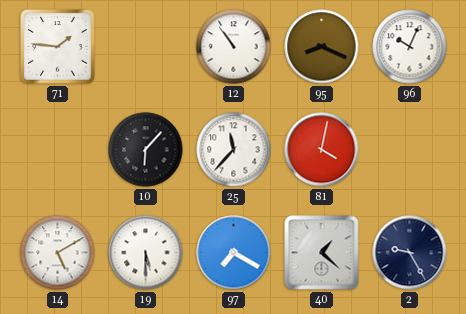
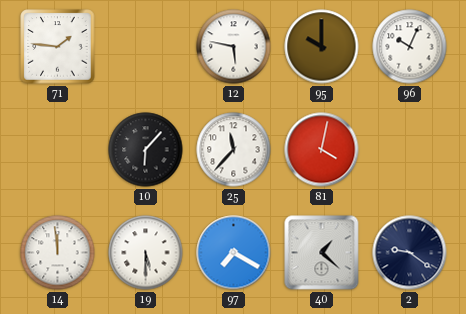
12: 10:54 -> 5:47 (234, 47)
95: 8:19 -> 10:00 (322, 47)
14: 5:10 -> 11:59 (58, 253)
2: 9:25 -> 9:21 (410, 253)
